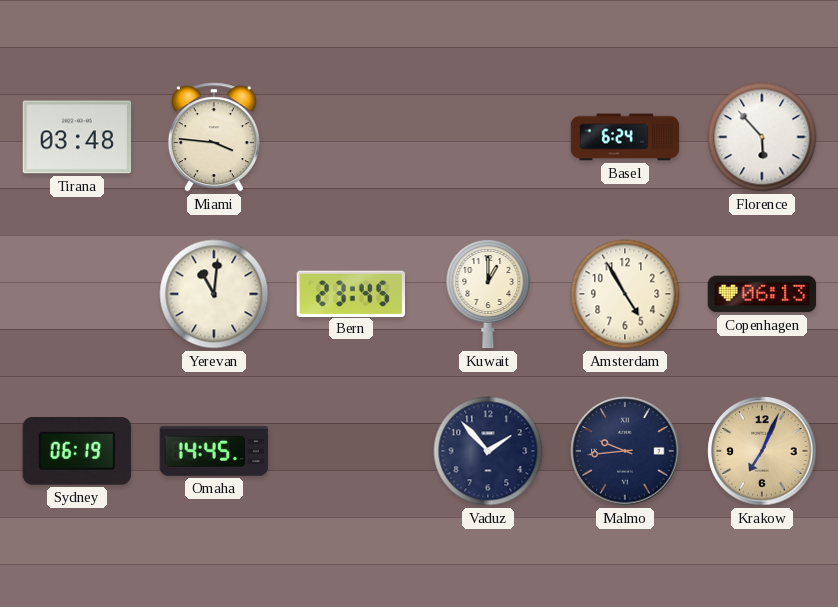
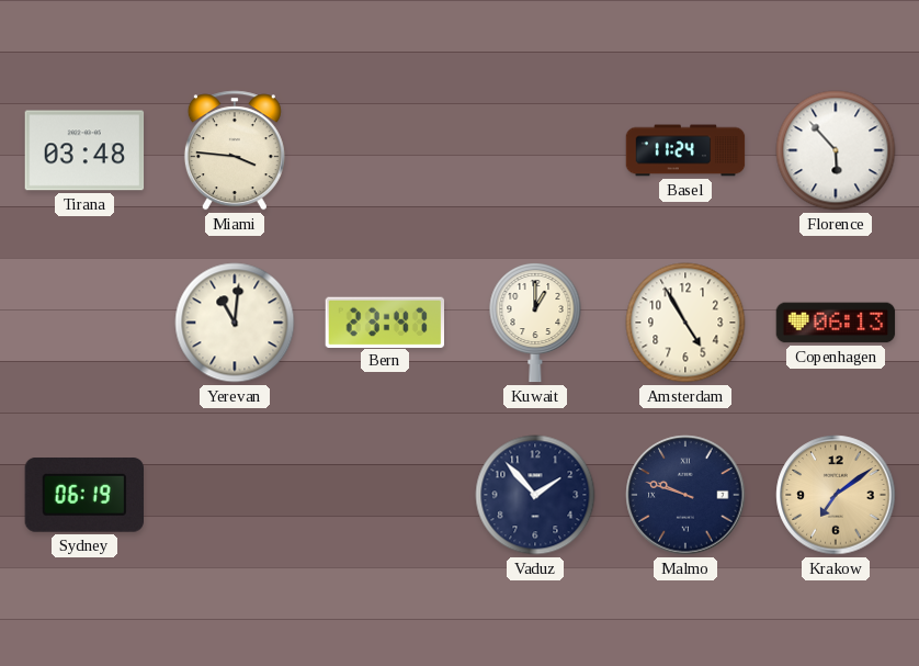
Basel: 6:24 -> 11:24 (685, 150)
Bern: 23:45 -> 23:47 (384, 321)
Omaha: 14:45 -> none (214, 451)
Malmo: 9:44 -> 9:48 (685, 495)
Krakow: 7:04 -> 7:09 (836, 495)
